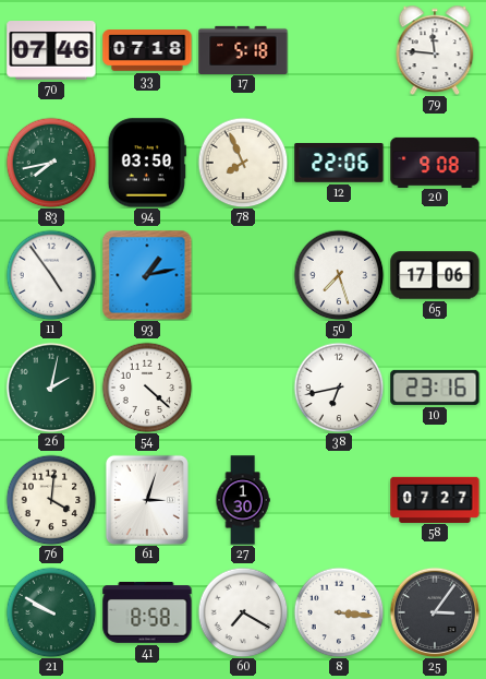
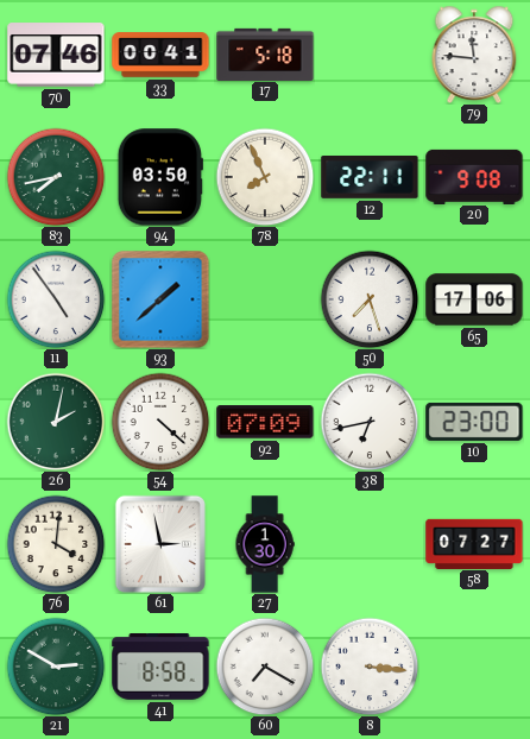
33: 07:18 -> 00:41 (160, 55)
12: 22:06 -> 22:11 (370, 177)
93: 1:13 -> 1:38 (160, 299)
92: none -> 07:09 (265, 422)
10: 23:16 -> 23:00 (474, 422)
61: 3:03 -> 2:58 (160, 544)
21: 9:50 -> 2:50 (56, 667)
25: 3:06 -> none (435, 612)
